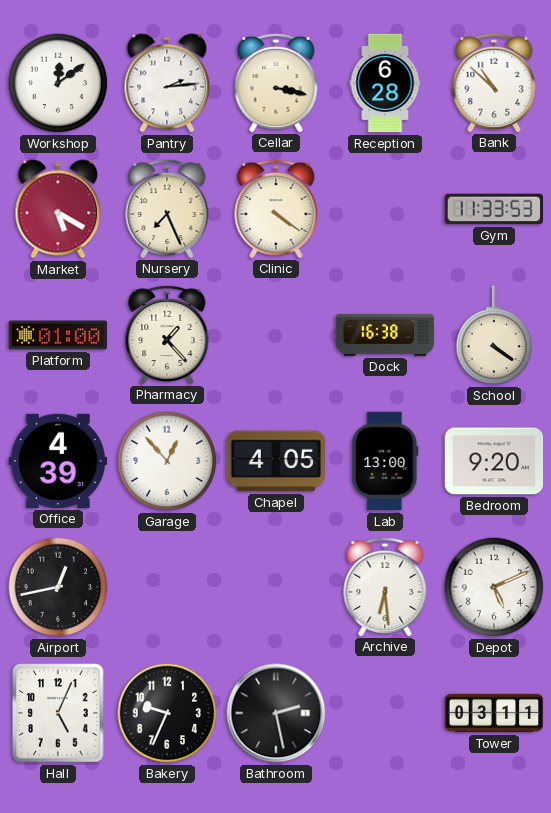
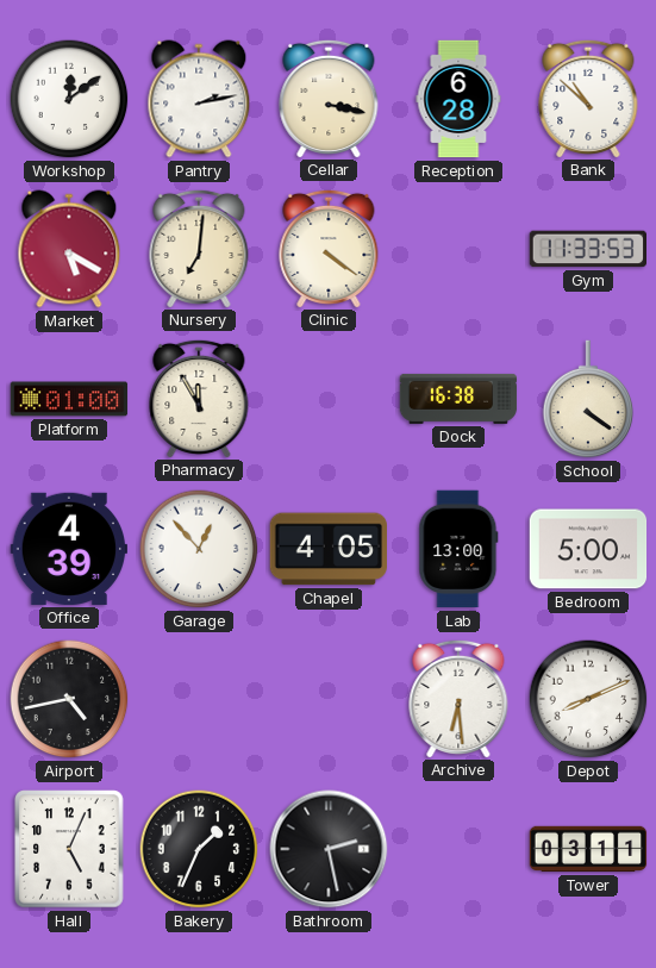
Pantry: 2:14 -> 2:13 (199, 99)
Nursery: 7:26 -> 7:01 (199, 248)
Pharmacy: 1:23 -> 11:55 (199, 398)
Bedroom: 9:20 -> 5:00 (588, 549)
Airport: 12:43 -> 4:43 (69, 699)
Depot: 5:11 -> 8:11 (588, 699)
Bakery: 9:34 -> 1:34 (199, 849)
